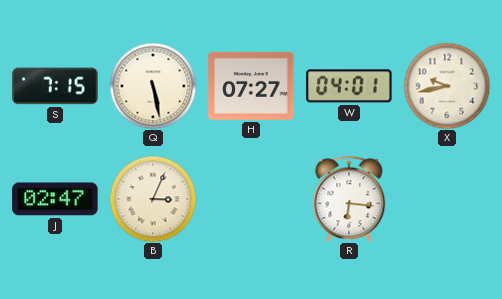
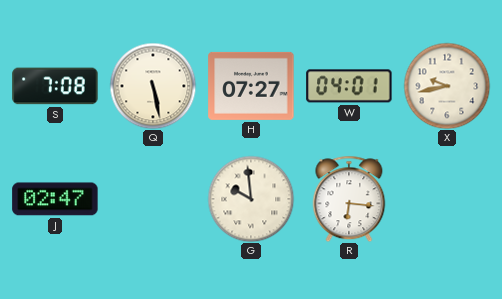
S: 7:15 -> 7:08 (55, 86)
B: 3:04 -> none (153, 199)
G: none -> 9:59 (251, 199)
